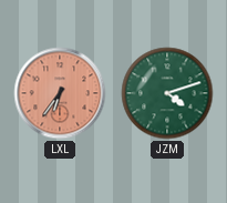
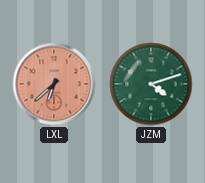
LXL: 6:36 -> 6:38 (54, 84)
